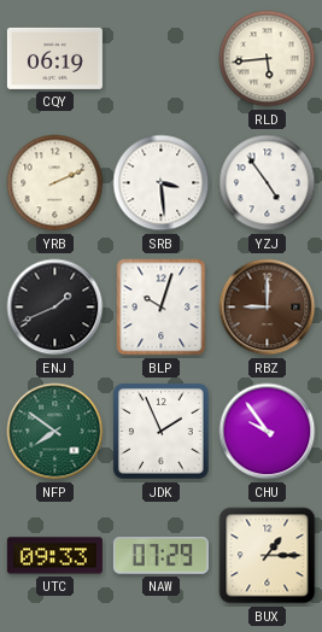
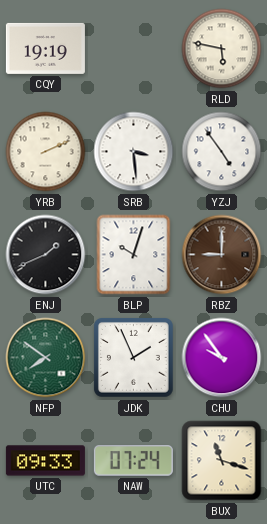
CQY: 06:19 -> 19:19 (45, 48)
RLD: 5:44 -> 5:47 (222, 49)
NAW: 07:29 -> 07:24 (133, 461)
BUX: 1:15 -> 11:18 (222, 461)
